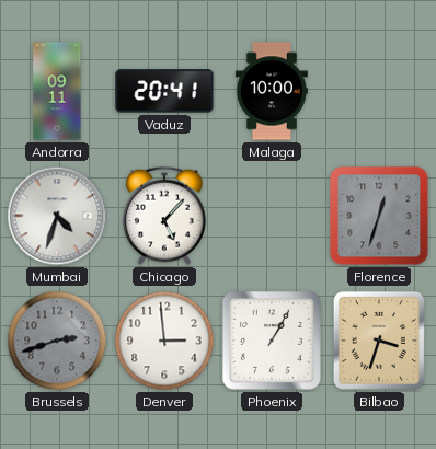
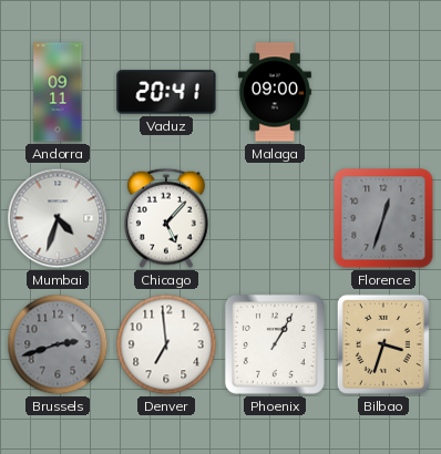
Malaga: 10:00 -> 09:00 (275, 92)
Denver: 2:59 -> 6:59 (166, 344)
